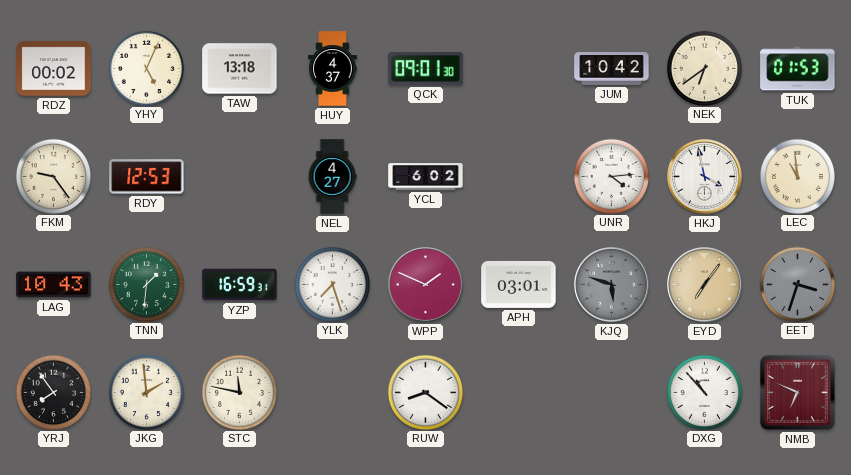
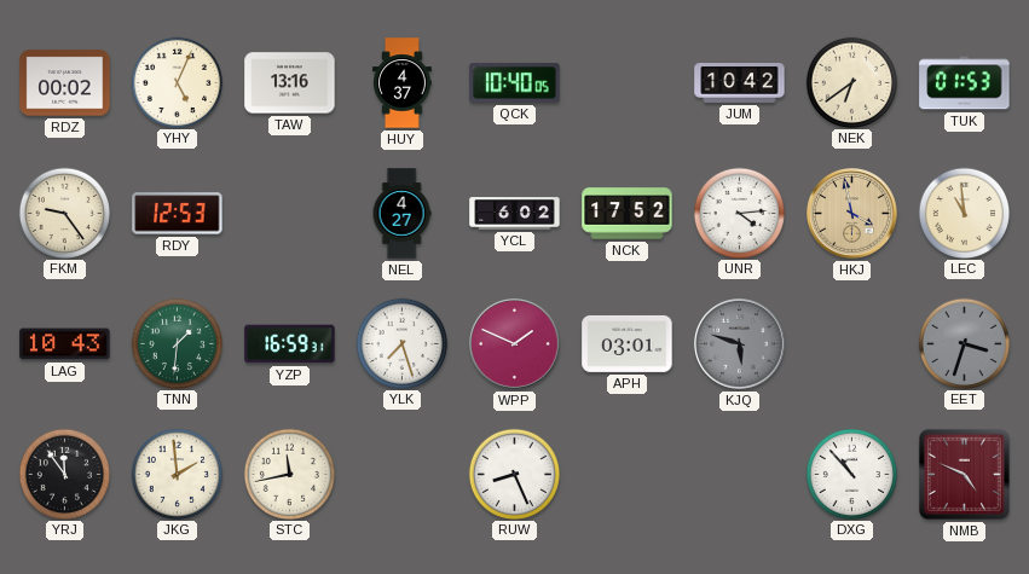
TAW: 13:18 -> 13:16 (290, 83)
QCK: 09:01 -> 10:40 (515, 83)
NCK: none -> 17:52 (628, 214)
HKJ dial: white -> champagne (852, 214)
EYD: 7:06 -> none (705, 285)
YRJ: 7:54 -> 11:54 (64, 474)
STC: 11:47 -> 11:43 (289, 474)
RUW: 8:21 -> 8:26 (514, 474)
NMB: 6:49 -> 4:49 (964, 474)
